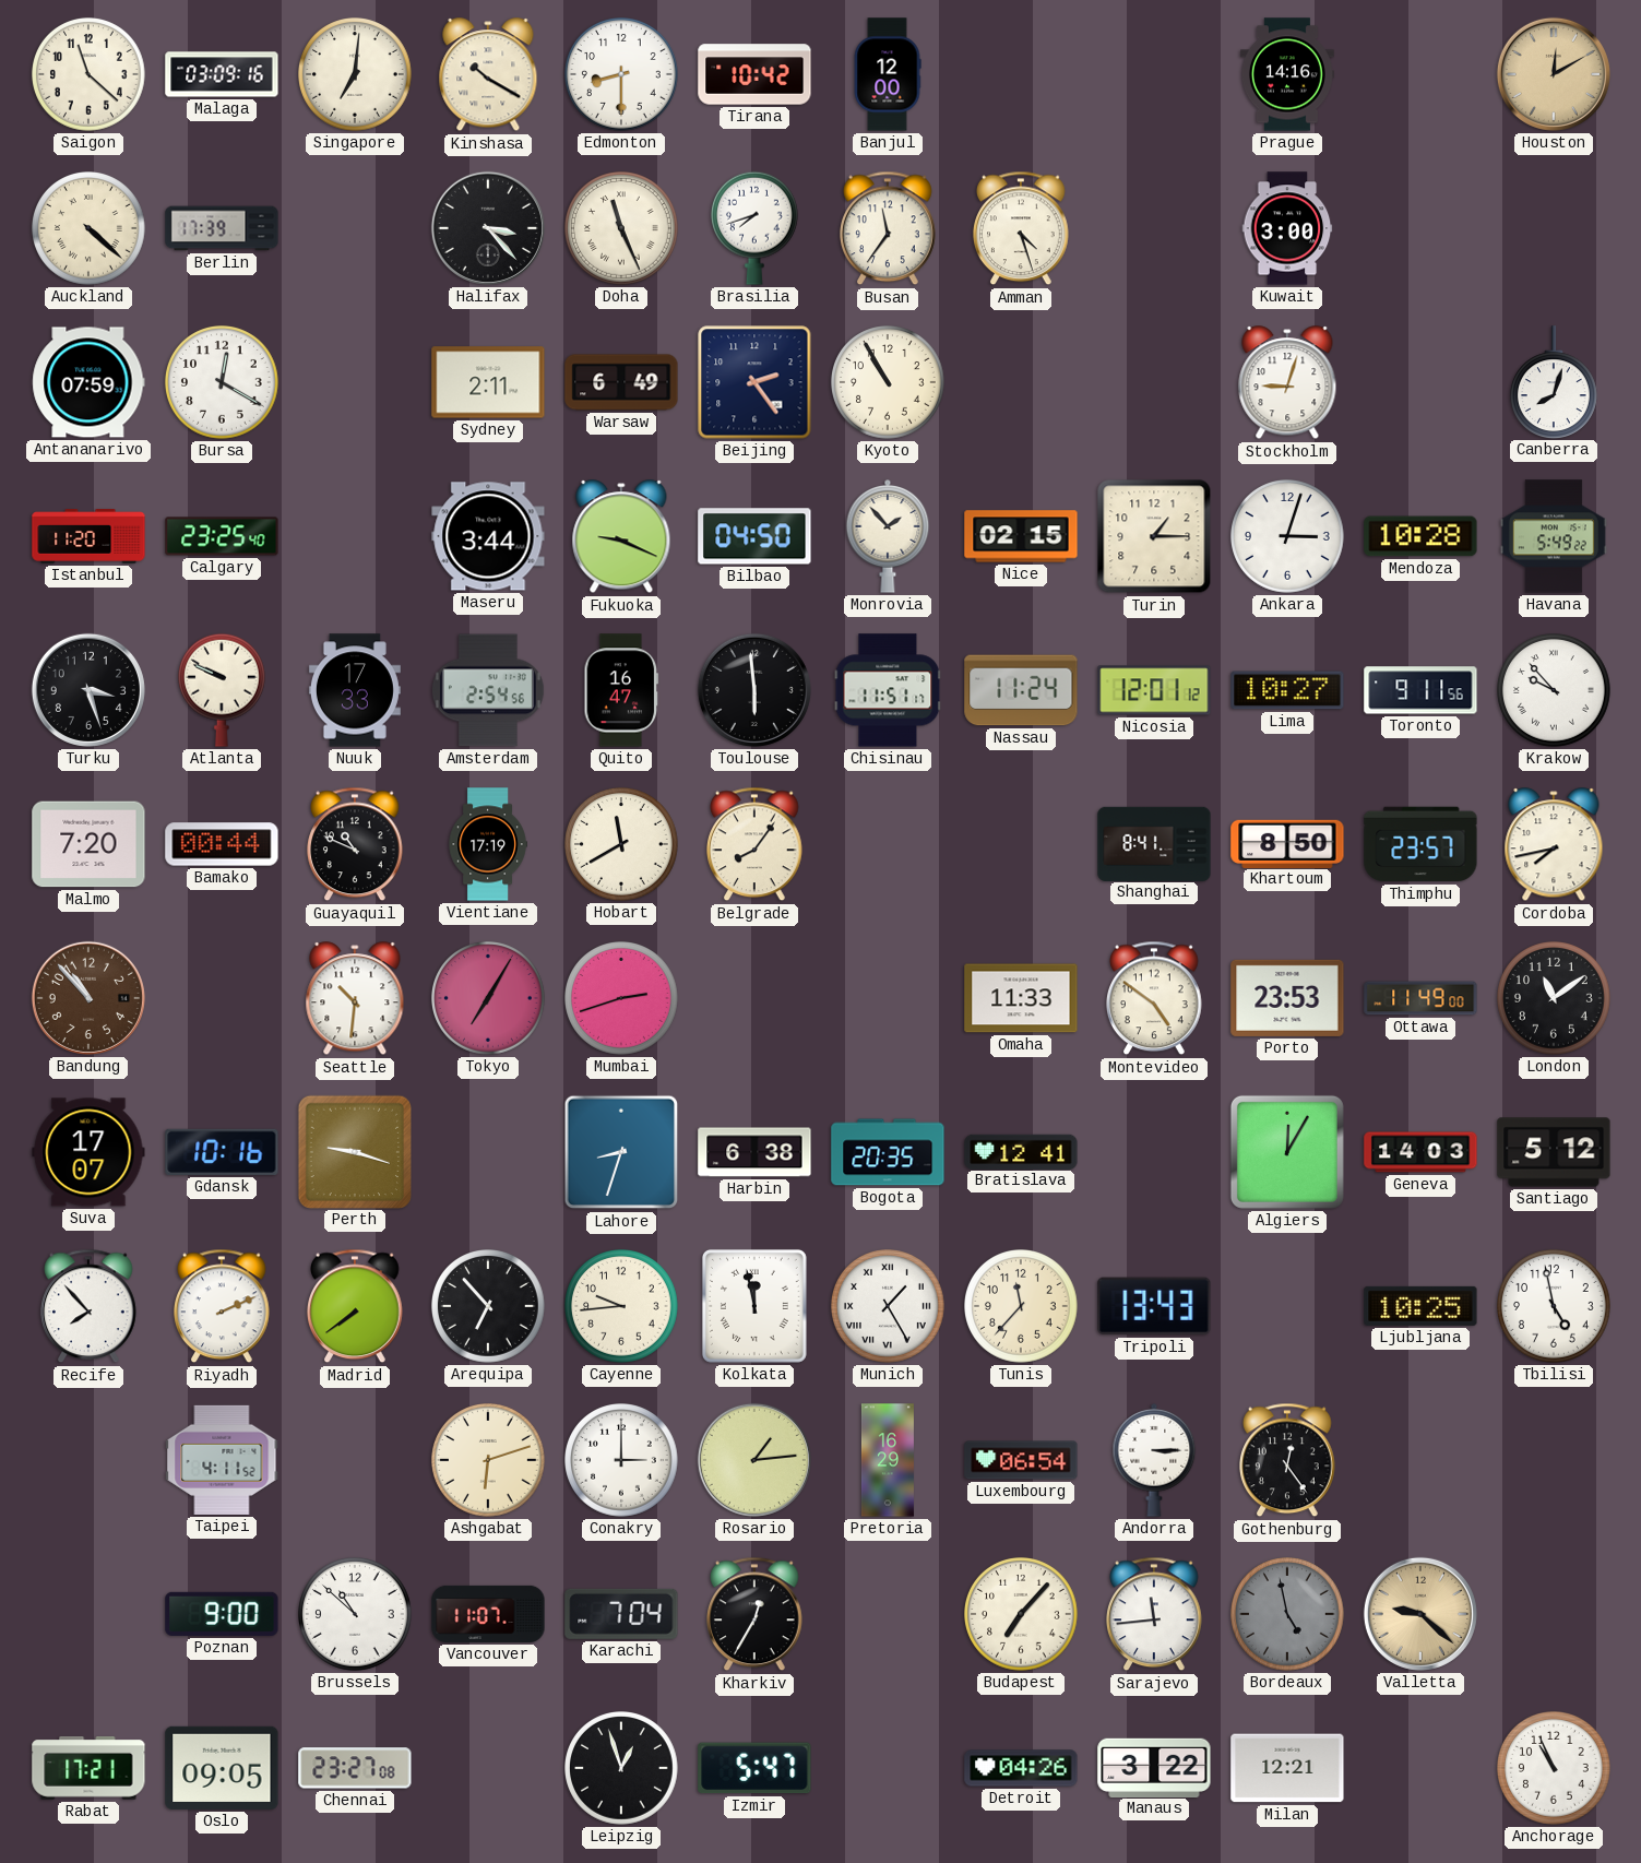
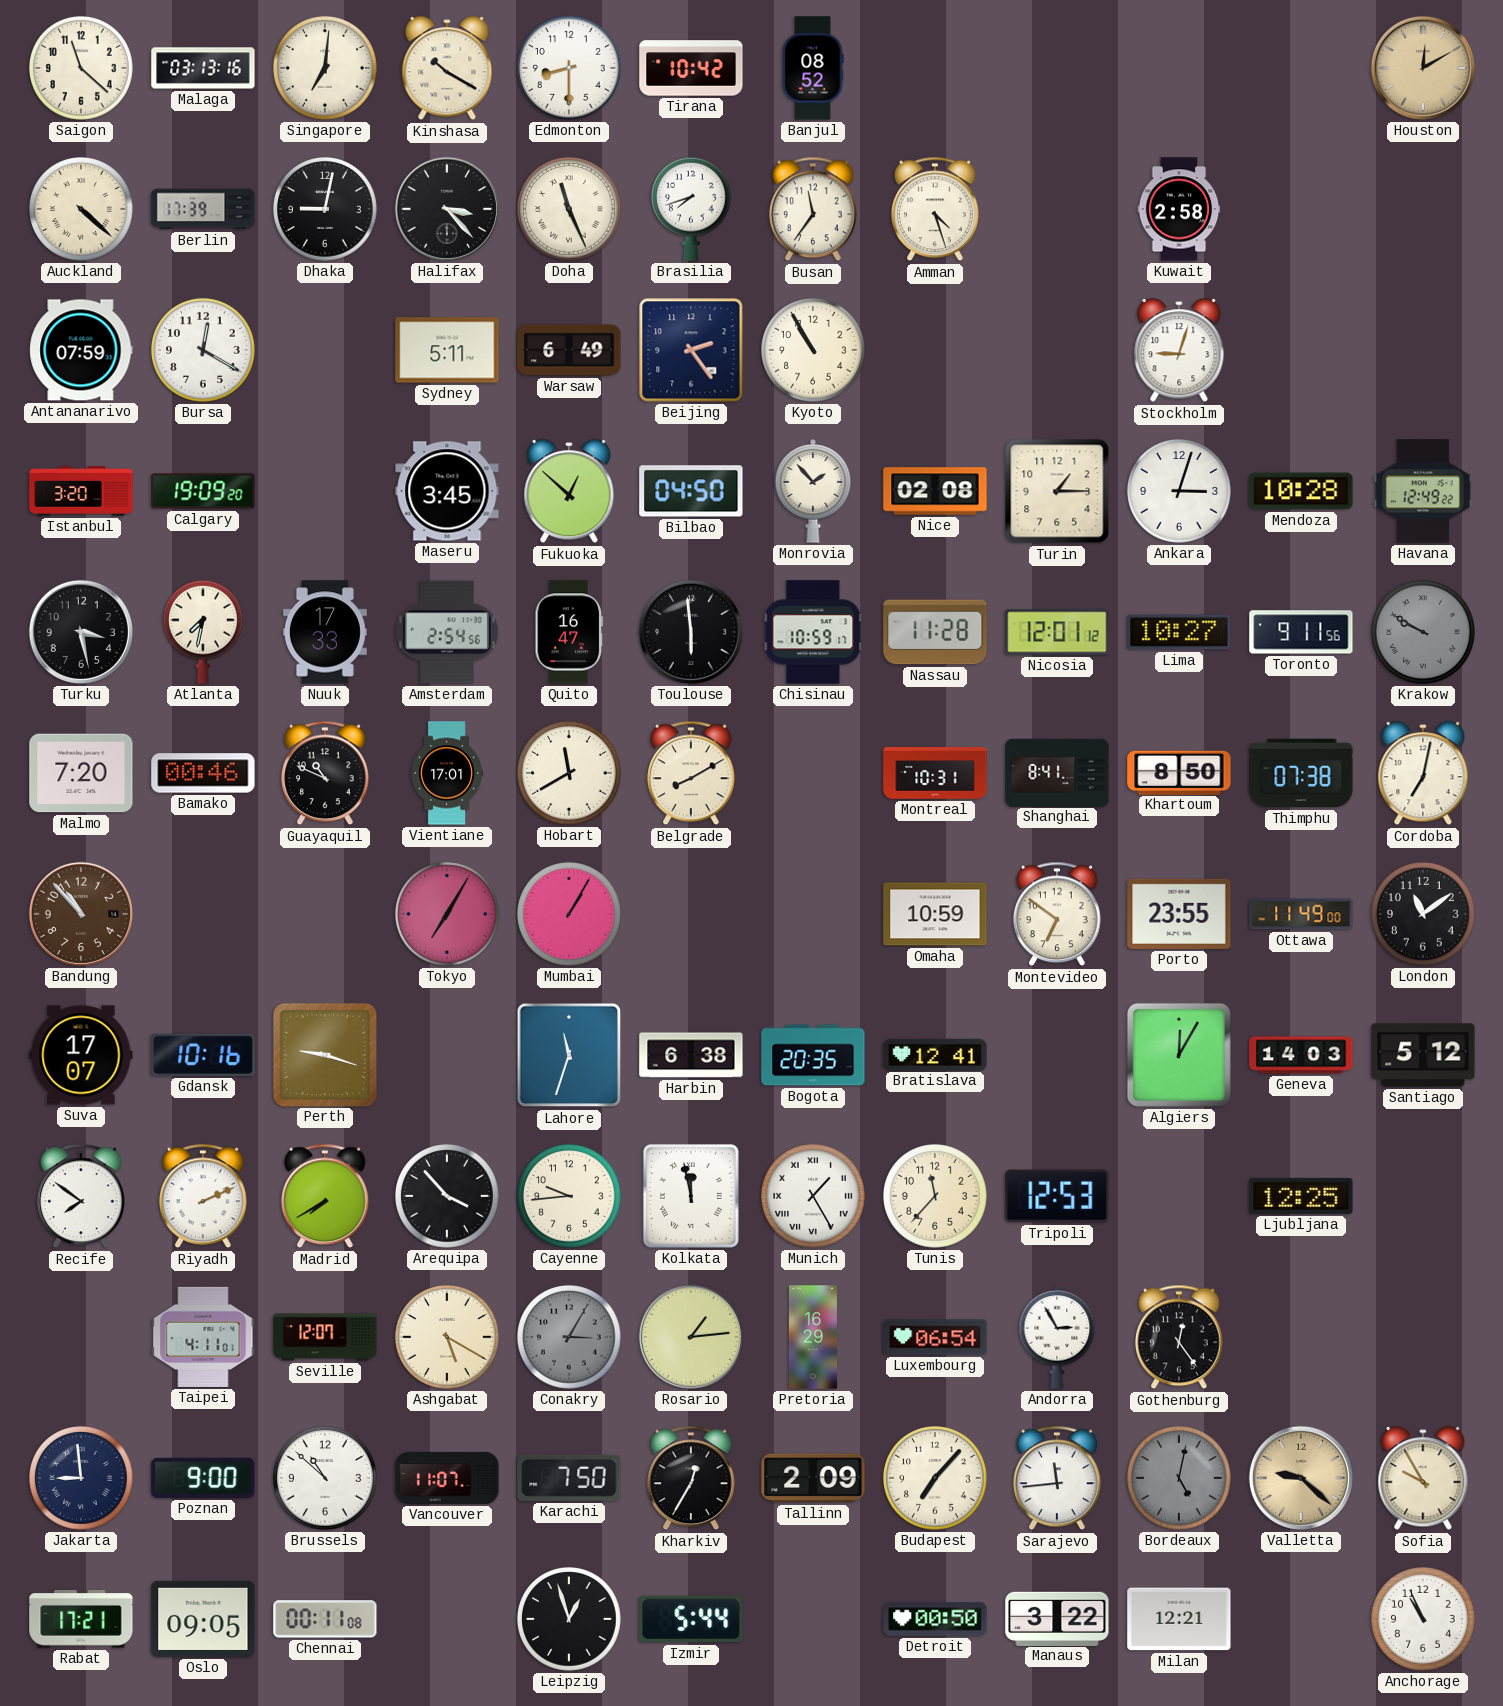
Malaga: 03:09 -> 03:13 (203, 68)
Banjul: 12:00 -> 08:52 (813, 68)
Prague: 14:16 -> none (1287, 74)
Dhaka: none -> 9:02 (326, 210)
Kuwait: 3:00 -> 2:58 (1179, 209)
Sydney: 2:11 -> 5:11 (447, 350)
Canberra: 8:03 -> none (1554, 382)
Istanbul: 11:20 -> 3:20 (81, 491)
Calgary: 23:25 -> 19:09 (203, 491)
Maseru: 3:44 -> 3:45 (447, 491)
Fukuoka: 9:19 -> 12:52 (569, 492)
Nice: 02:15 -> 02:08 (935, 491)
Havana: 5:49 -> 12:49 (1423, 491)
Turku: 3:27 -> 3:28 (81, 632)
Atlanta: 9:49 -> 7:32 (203, 632)
Chisinau: 11:51 -> 10:59 (813, 632)
Nassau: 11:24 -> 11:28 (935, 632)
Krakow: 9:53 -> 9:50 (1424, 633)
Krakow dial: white -> grey (1424, 633)
Bamako: 00:44 -> 00:46 (203, 773)
Vientiane: 17:19 -> 17:01 (447, 773)
Belgrade: 8:06 -> 8:10 (692, 773)
Montreal: none -> 10:31 (935, 773)
Thimphu: 23:57 -> 07:38 (1301, 773)
Cordoba: 7:43 -> 7:02 (1423, 774)
Seattle: 10:31 -> none (355, 999)
Mumbai: 2:42 -> 1:05 (570, 915)
Omaha: 11:33 -> 10:59 (935, 914)
Montevideo: 4:51 -> 6:51 (1058, 914)
Porto: 23:53 -> 23:55 (1179, 914)
Lahore: 8:33 -> 11:33 (569, 1055)
Recife: 7:53 -> 7:51 (82, 1196)
Madrid: 7:39 -> 7:40 (326, 1196)
Arequipa: 6:53 -> 3:53 (448, 1197)
Tripoli: 13:43 -> 12:53 (1057, 1196)
Ljubljana: 10:25 -> 12:25 (1301, 1196)
Tbilisi: 4:58 -> none (1555, 1307)
Taipei: 4:11:52 -> 4:11:01 (203, 1337)
Seville: none -> 12:07 (325, 1337)
Ashgabat: 6:12 -> 5:20 (448, 1338)
Conakry: 3:00 -> 3:05 (570, 1338)
Conakry dial: white -> grey (570, 1338)
Andorra: 3:15 -> 2:55 (1057, 1338)
Jakarta: none -> 8:59 (82, 1479)
Karachi: 7:04 -> 7:50 (569, 1478)
Tallinn: none -> 2:09 (813, 1478)
Bordeaux: 4:58 -> 5:02 (1180, 1479)
Sofia: none -> 9:55 (1423, 1479)
Chennai: 23:27 -> 00:11 (325, 1619)
Izmir: 5:47 -> 5:44 (691, 1619)
Detroit: 04:26 -> 00:50 (935, 1619)
